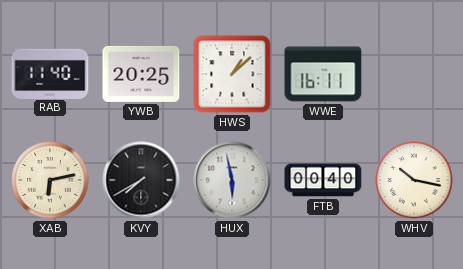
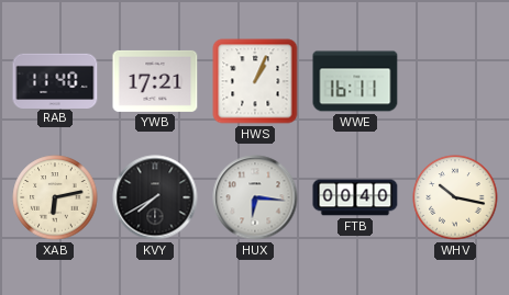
YWB: 20:25 -> 17:21 (155, 81)
HWS: 1:08 -> 1:04 (255, 81)
HUX: 5:58 -> 6:16 (255, 197)
